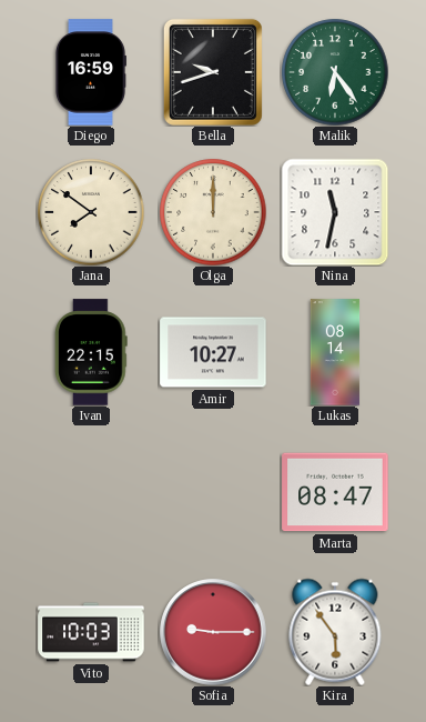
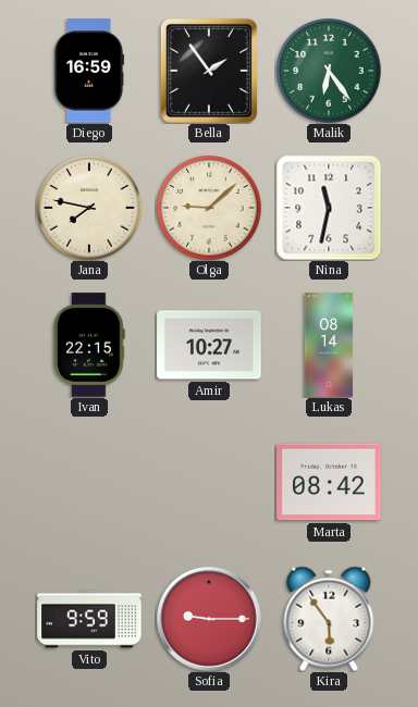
Bella: 9:42 -> 1:54 (209, 71)
Jana: 7:51 -> 7:47 (89, 208)
Olga: 12:00 -> 9:08 (209, 208)
Marta: 08:47 -> 08:42 (329, 482)
Vito: 10:03 -> 9:59 (89, 619)
